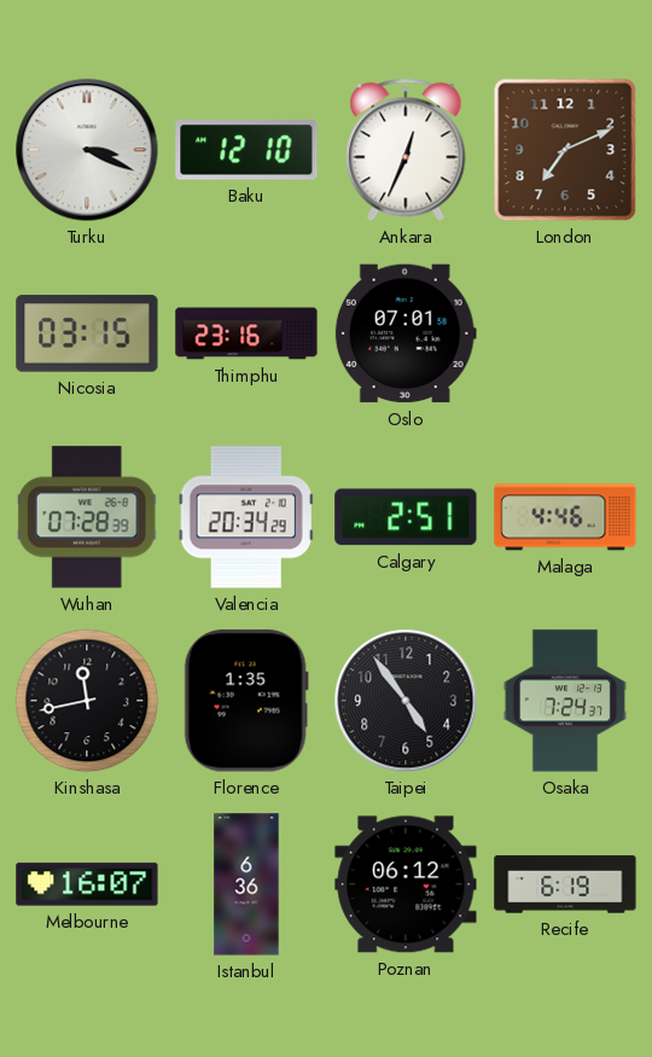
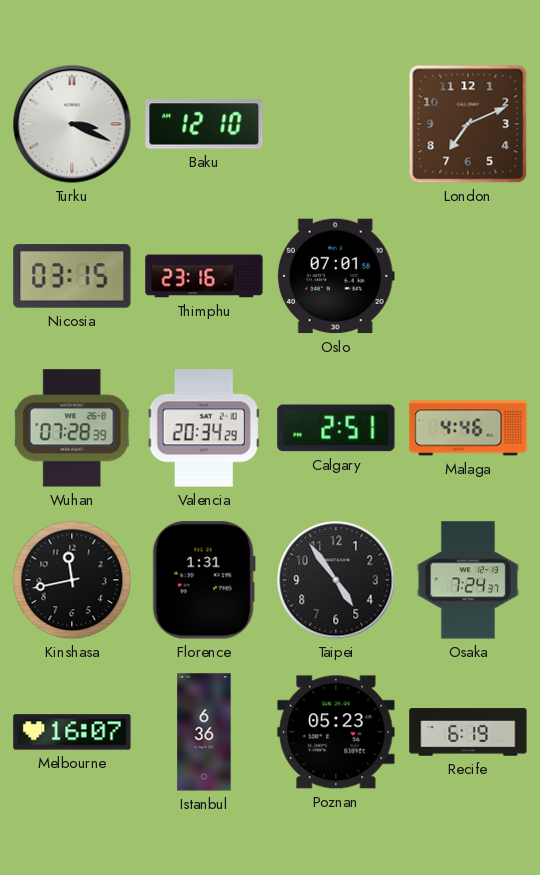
Ankara: 12:34 -> none (406, 150)
Florence: 1:35 -> 1:31 (204, 580)
Poznan: 06:12 -> 05:23 (336, 732)
